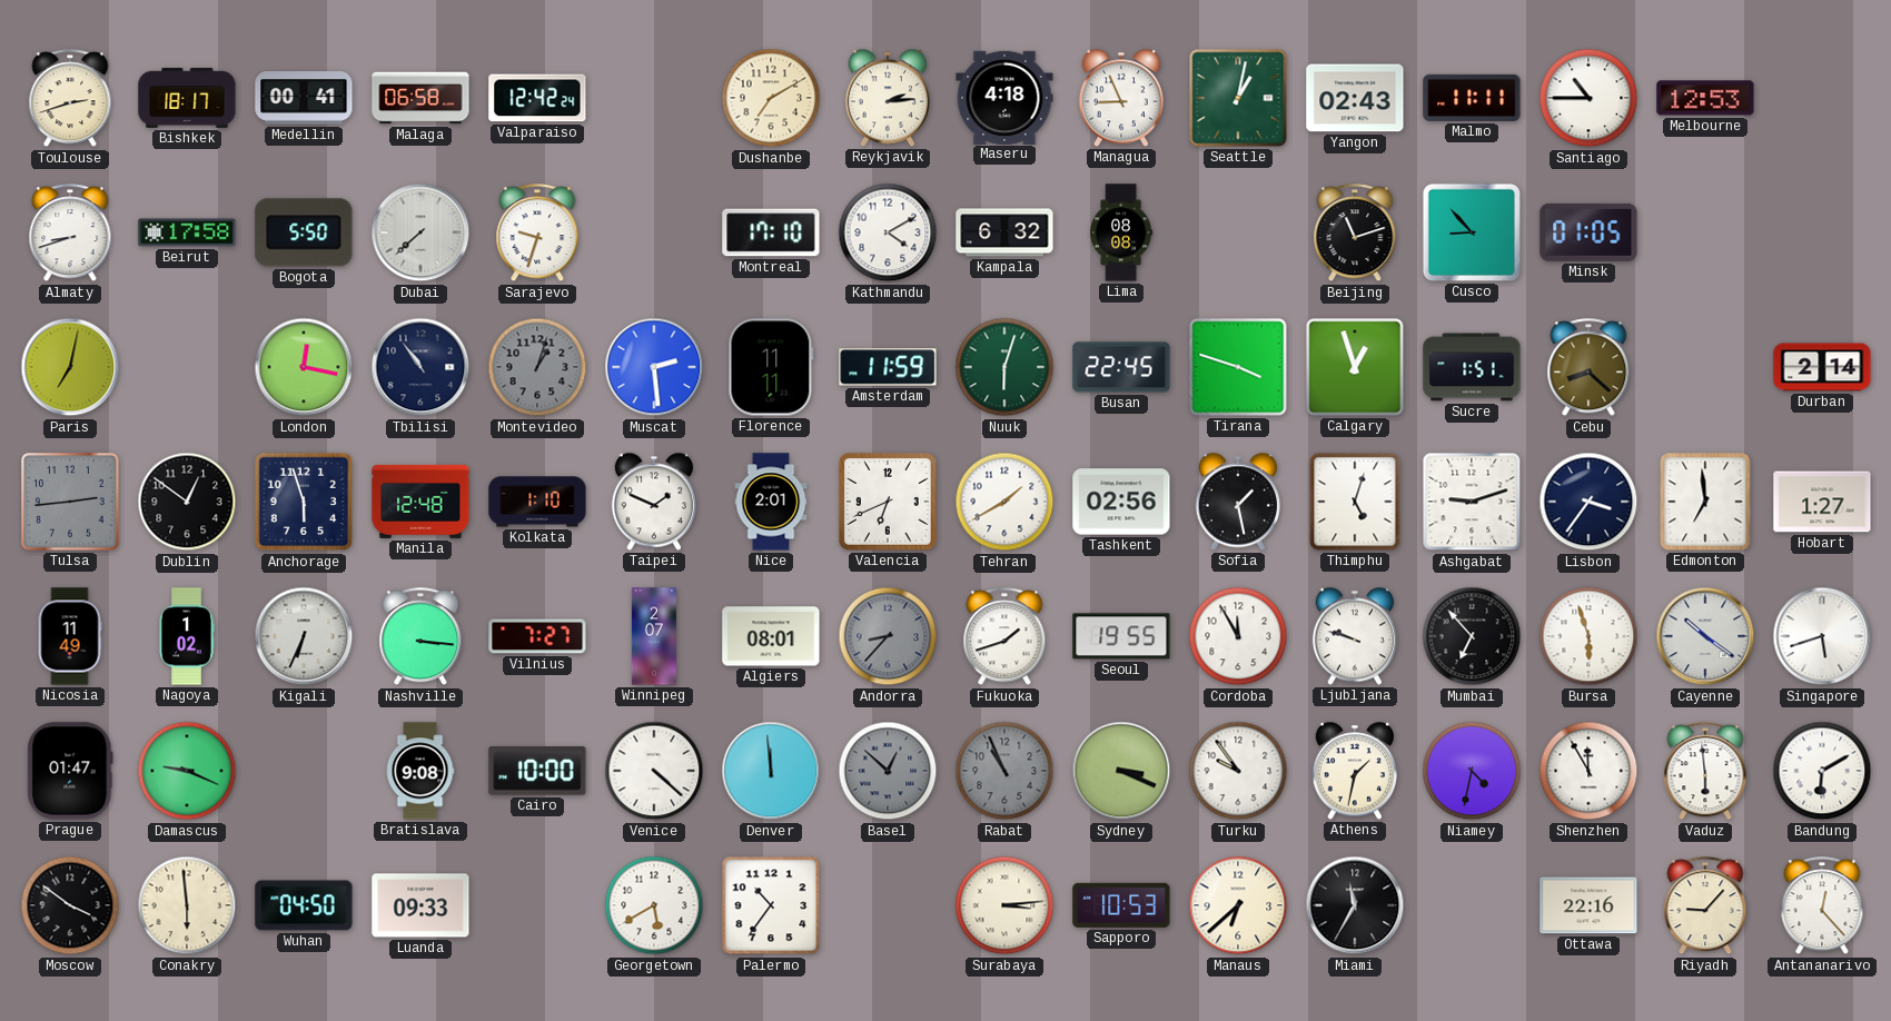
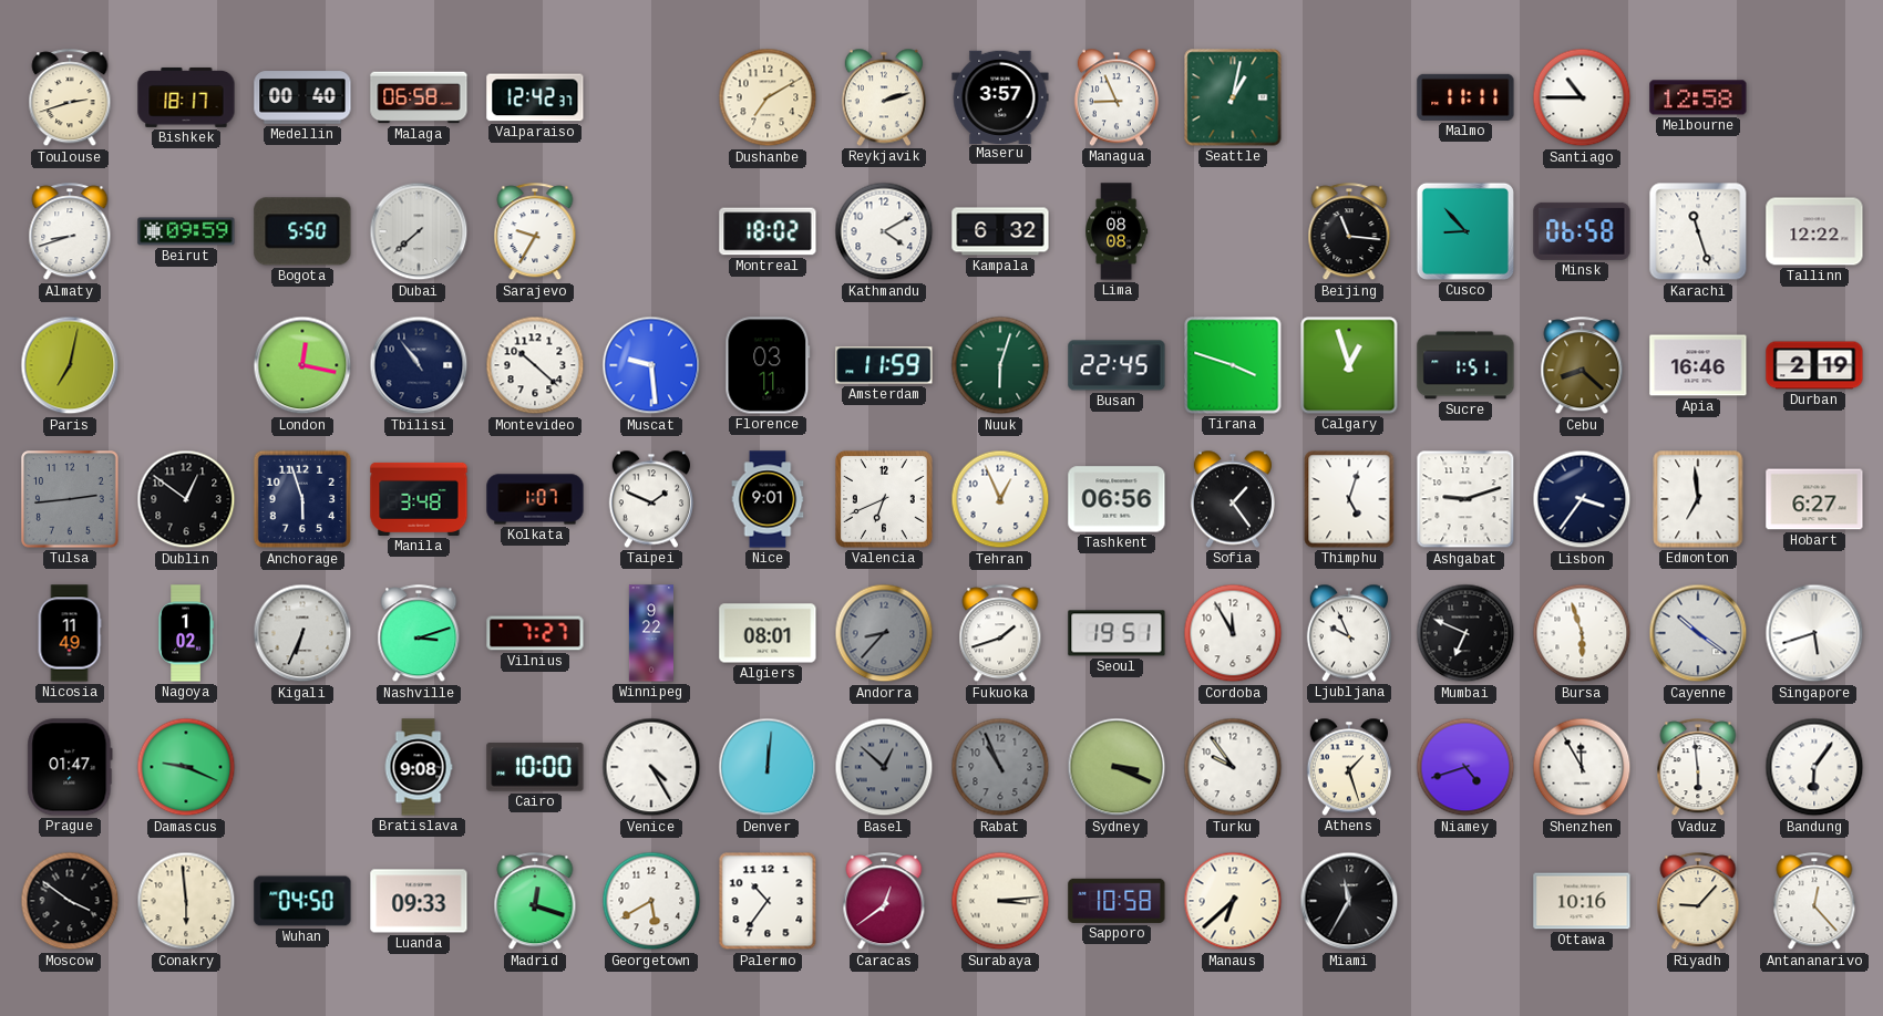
Medellin: 00:41 -> 00:40 (302, 97)
Valparaiso: 12:42:24 -> 12:42:37 (535, 97)
Reykjavik: 2:14 -> 2:12 (884, 97)
Maseru: 4:18 -> 3:57 (1000, 96)
Yangon: 02:43 -> none (1355, 98)
Melbourne: 12:53 -> 12:58 (1698, 97)
Beirut: 17:58 -> 09:59 (186, 231)
Sarajevo: 9:33 -> 9:35 (535, 232)
Montreal: 17:10 -> 18:02 (768, 231)
Beijing: 11:12 -> 11:16 (1349, 232)
Minsk: 01:05 -> 06:58 (1582, 231)
Karachi: none -> 11:27 (1698, 231)
Tallinn: none -> 12:22 (1814, 231)
Montevideo: 1:03 -> 10:22 (535, 365)
Montevideo dial: grey -> white (535, 365)
Muscat: 2:29 -> 9:29 (651, 365)
Florence: 11:11 -> 03:11 (768, 365)
Apia: none -> 16:46 (1698, 365)
Durban: 2:14 -> 2:19 (1814, 365)
Manila: 12:48 -> 3:48 (419, 499)
Kolkata: 1:10 -> 1:07 (535, 499)
Nice: 2:01 -> 9:01 (768, 499)
Tehran: 1:40 -> 12:56 (1000, 499)
Tashkent: 02:56 -> 06:56 (1117, 499)
Sofia: 1:28 -> 1:24 (1233, 499)
Hobart: 1:27 -> 6:27 (1814, 499)
Nashville: 3:16 -> 3:12 (419, 634)
Winnipeg: 2:07 -> 9:22 (651, 633)
Seoul: 19:55 -> 19:51 (1117, 633)
Ljubljana: 9:48 -> 9:56 (1349, 633)
Mumbai: 6:53 -> 6:49 (1465, 633)
Venice: 4:22 -> 4:25 (651, 767)
Denver: 11:59 -> 12:01 (768, 767)
Athens: 1:32 -> 1:27 (1349, 767)
Niamey: 4:32 -> 4:42 (1465, 767)
Bandung: 6:10 -> 6:06 (1814, 767)
Madrid: none -> 12:18 (535, 902)
Caracas: none -> 12:39 (884, 902)
Sapporo: 10:53 -> 10:58 (1117, 901)
Ottawa: 22:16 -> 10:16 (1582, 901)
